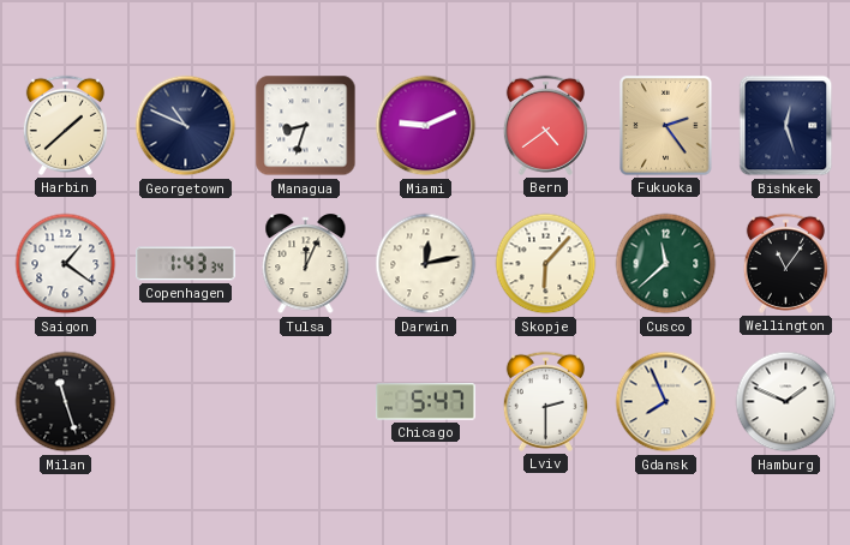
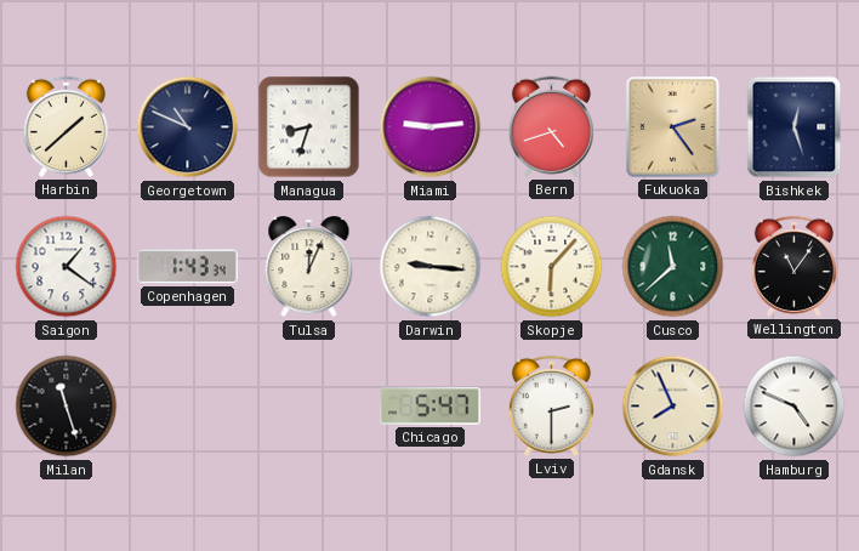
Miami: 9:11 -> 9:14 (431, 127)
Bern: 4:39 -> 4:42 (551, 126)
Darwin: 12:13 -> 9:16 (431, 267)
Hamburg: 1:49 -> 4:49 (795, 407)
